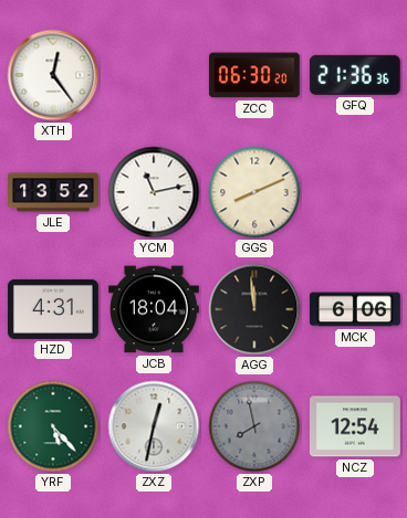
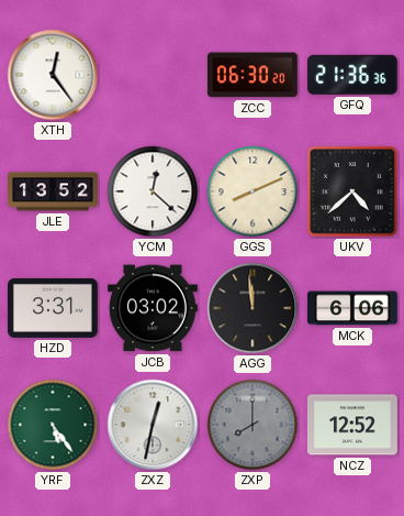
YCM: 11:13 -> 12:22 (153, 191)
UKV: none -> 4:38 (353, 193)
HZD: 4:31 -> 3:31 (53, 308)
JCB: 18:04 -> 03:02 (153, 308)
YRF: 5:23 -> 5:24 (53, 425)
ZXP: 7:58 -> 8:00 (252, 425)
NCZ: 12:54 -> 12:52 (352, 425)
